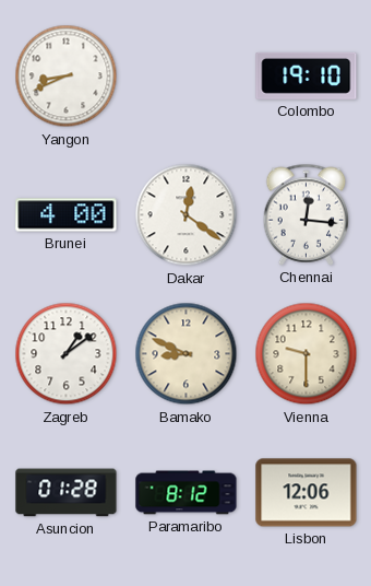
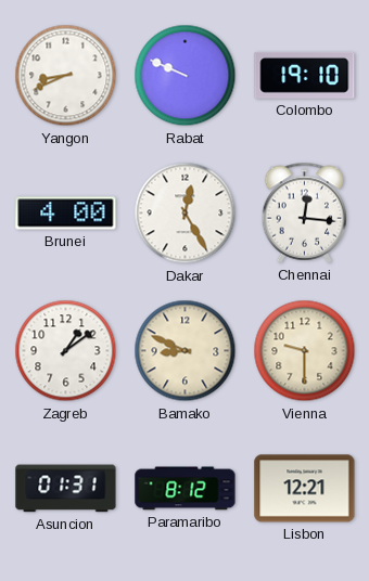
Rabat: none -> 9:49 (186, 76)
Dakar: 12:21 -> 12:25 (186, 214)
Asuncion: 01:28 -> 01:31 (66, 489)
Lisbon: 12:06 -> 12:21 (305, 489)
